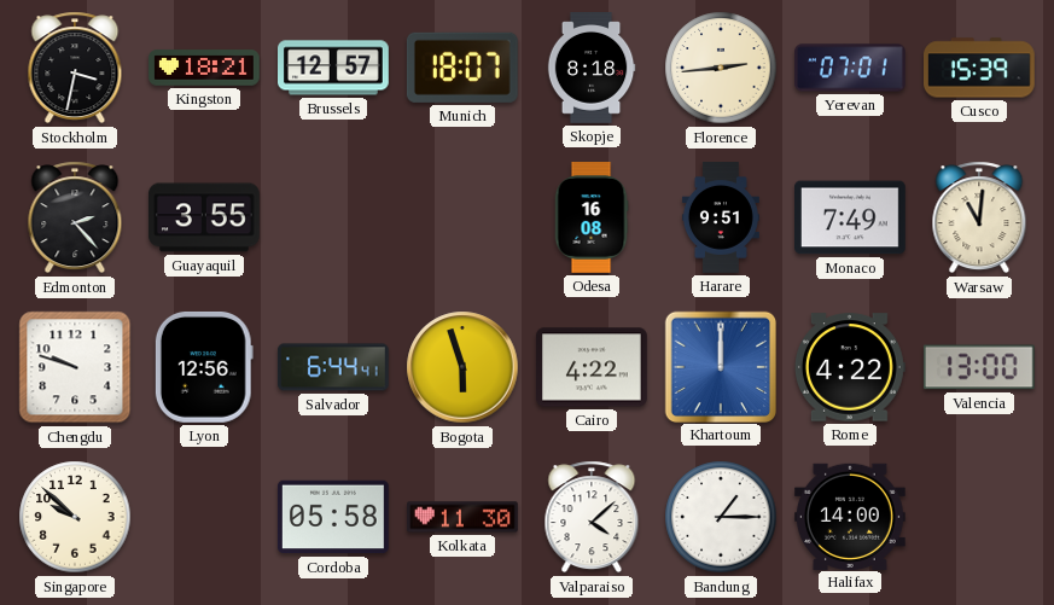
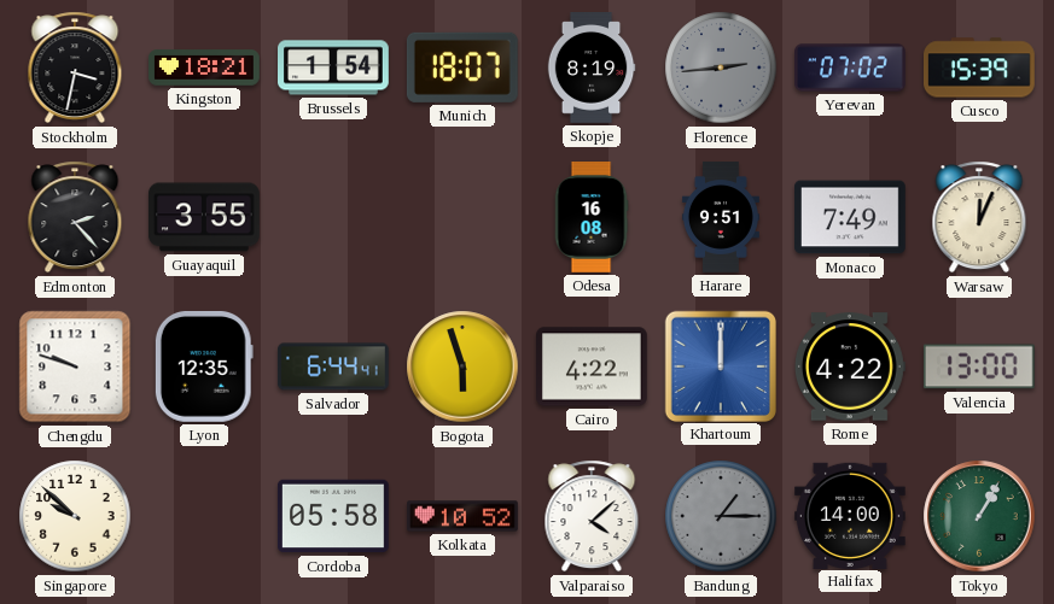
Brussels: 12:57 -> 1:54 (334, 68)
Skopje: 8:18 -> 8:19 (592, 69)
Florence dial: cream -> grey (721, 68)
Yerevan: 07:01 -> 07:02 (851, 68)
Warsaw: 11:01 -> 12:04 (979, 217)
Lyon: 12:56 -> 12:35 (204, 366)
Kolkata: 11:30 -> 10:52 (464, 516)
Bandung dial: white -> grey (721, 516)
Tokyo: none -> 1:05 (979, 516)
